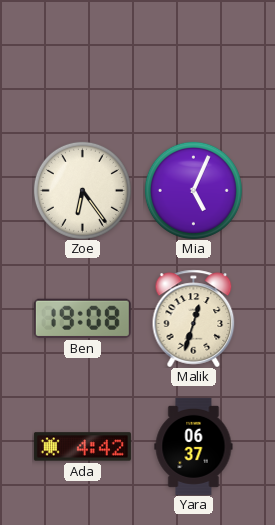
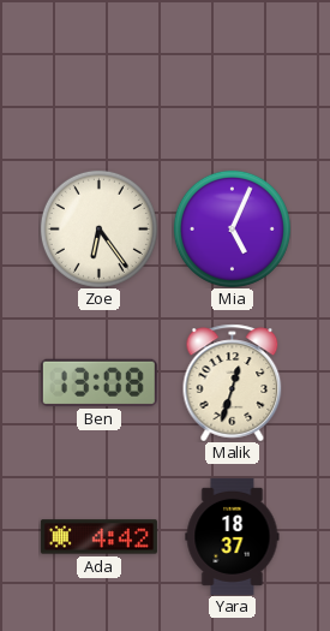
Ben: 19:08 -> 13:08 (98, 382)
Yara: 06:37 -> 18:37 (233, 536)
